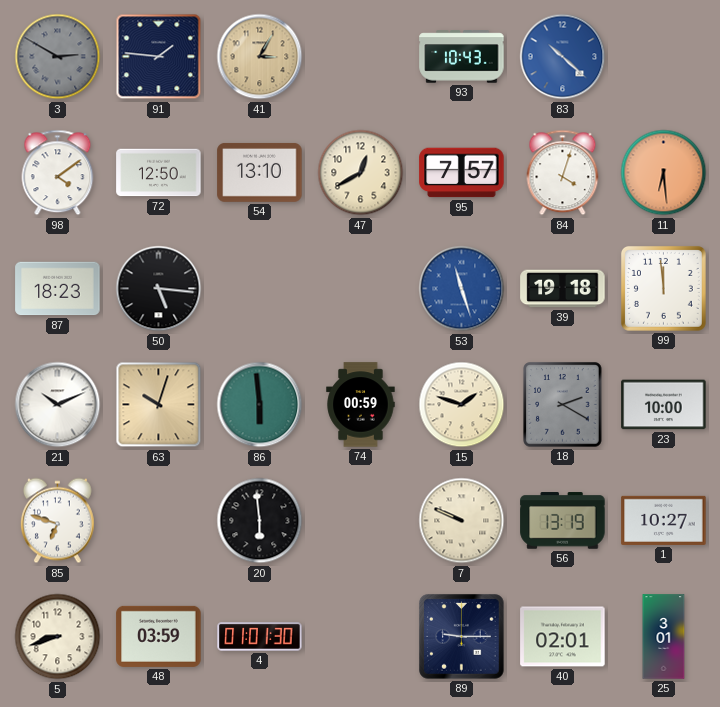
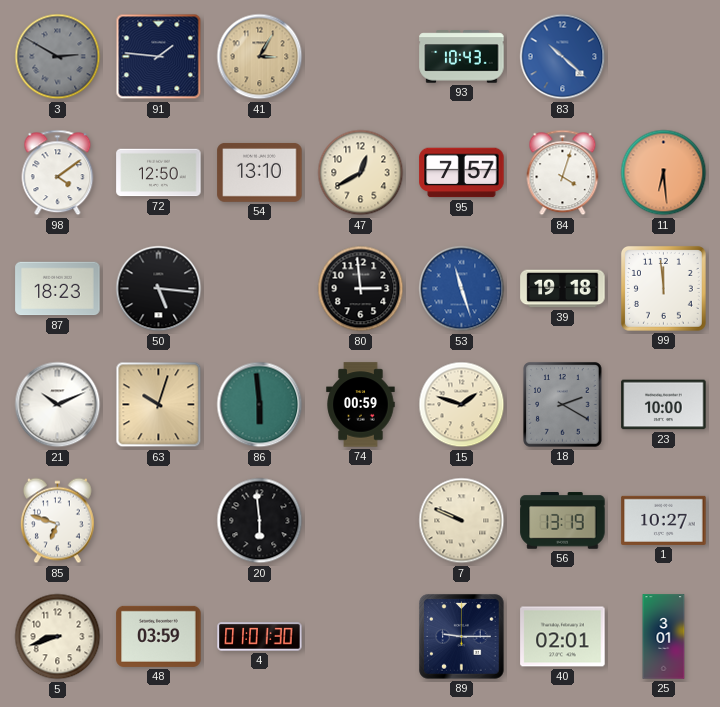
80: none -> 2:59 (361, 289)
